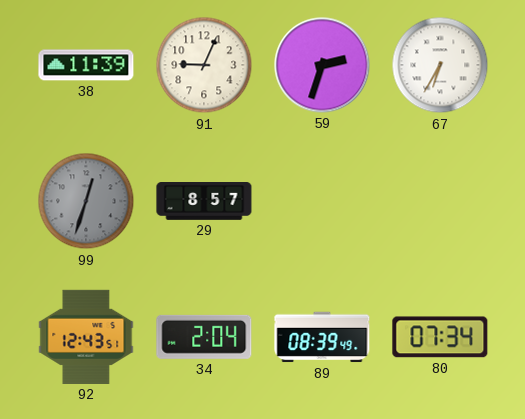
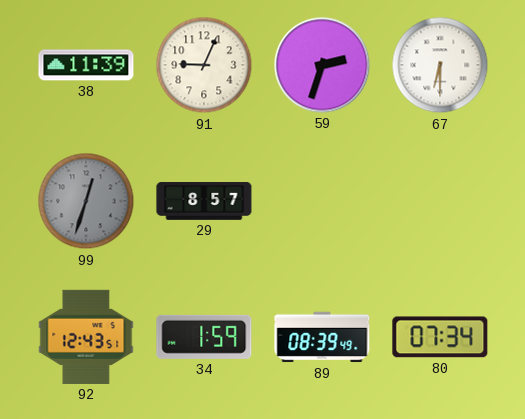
67: 6:35 -> 6:30 (440, 65)
34: 2:04 -> 1:59 (204, 337)
